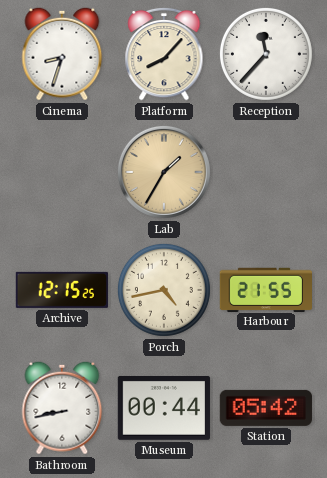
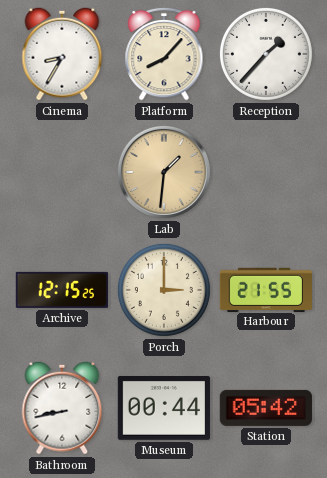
Cinema: 8:33 -> 8:35 (62, 54)
Reception: 11:37 -> 1:37 (266, 54)
Lab: 1:35 -> 1:31 (164, 172)
Porch: 4:43 -> 3:00 (164, 290)
